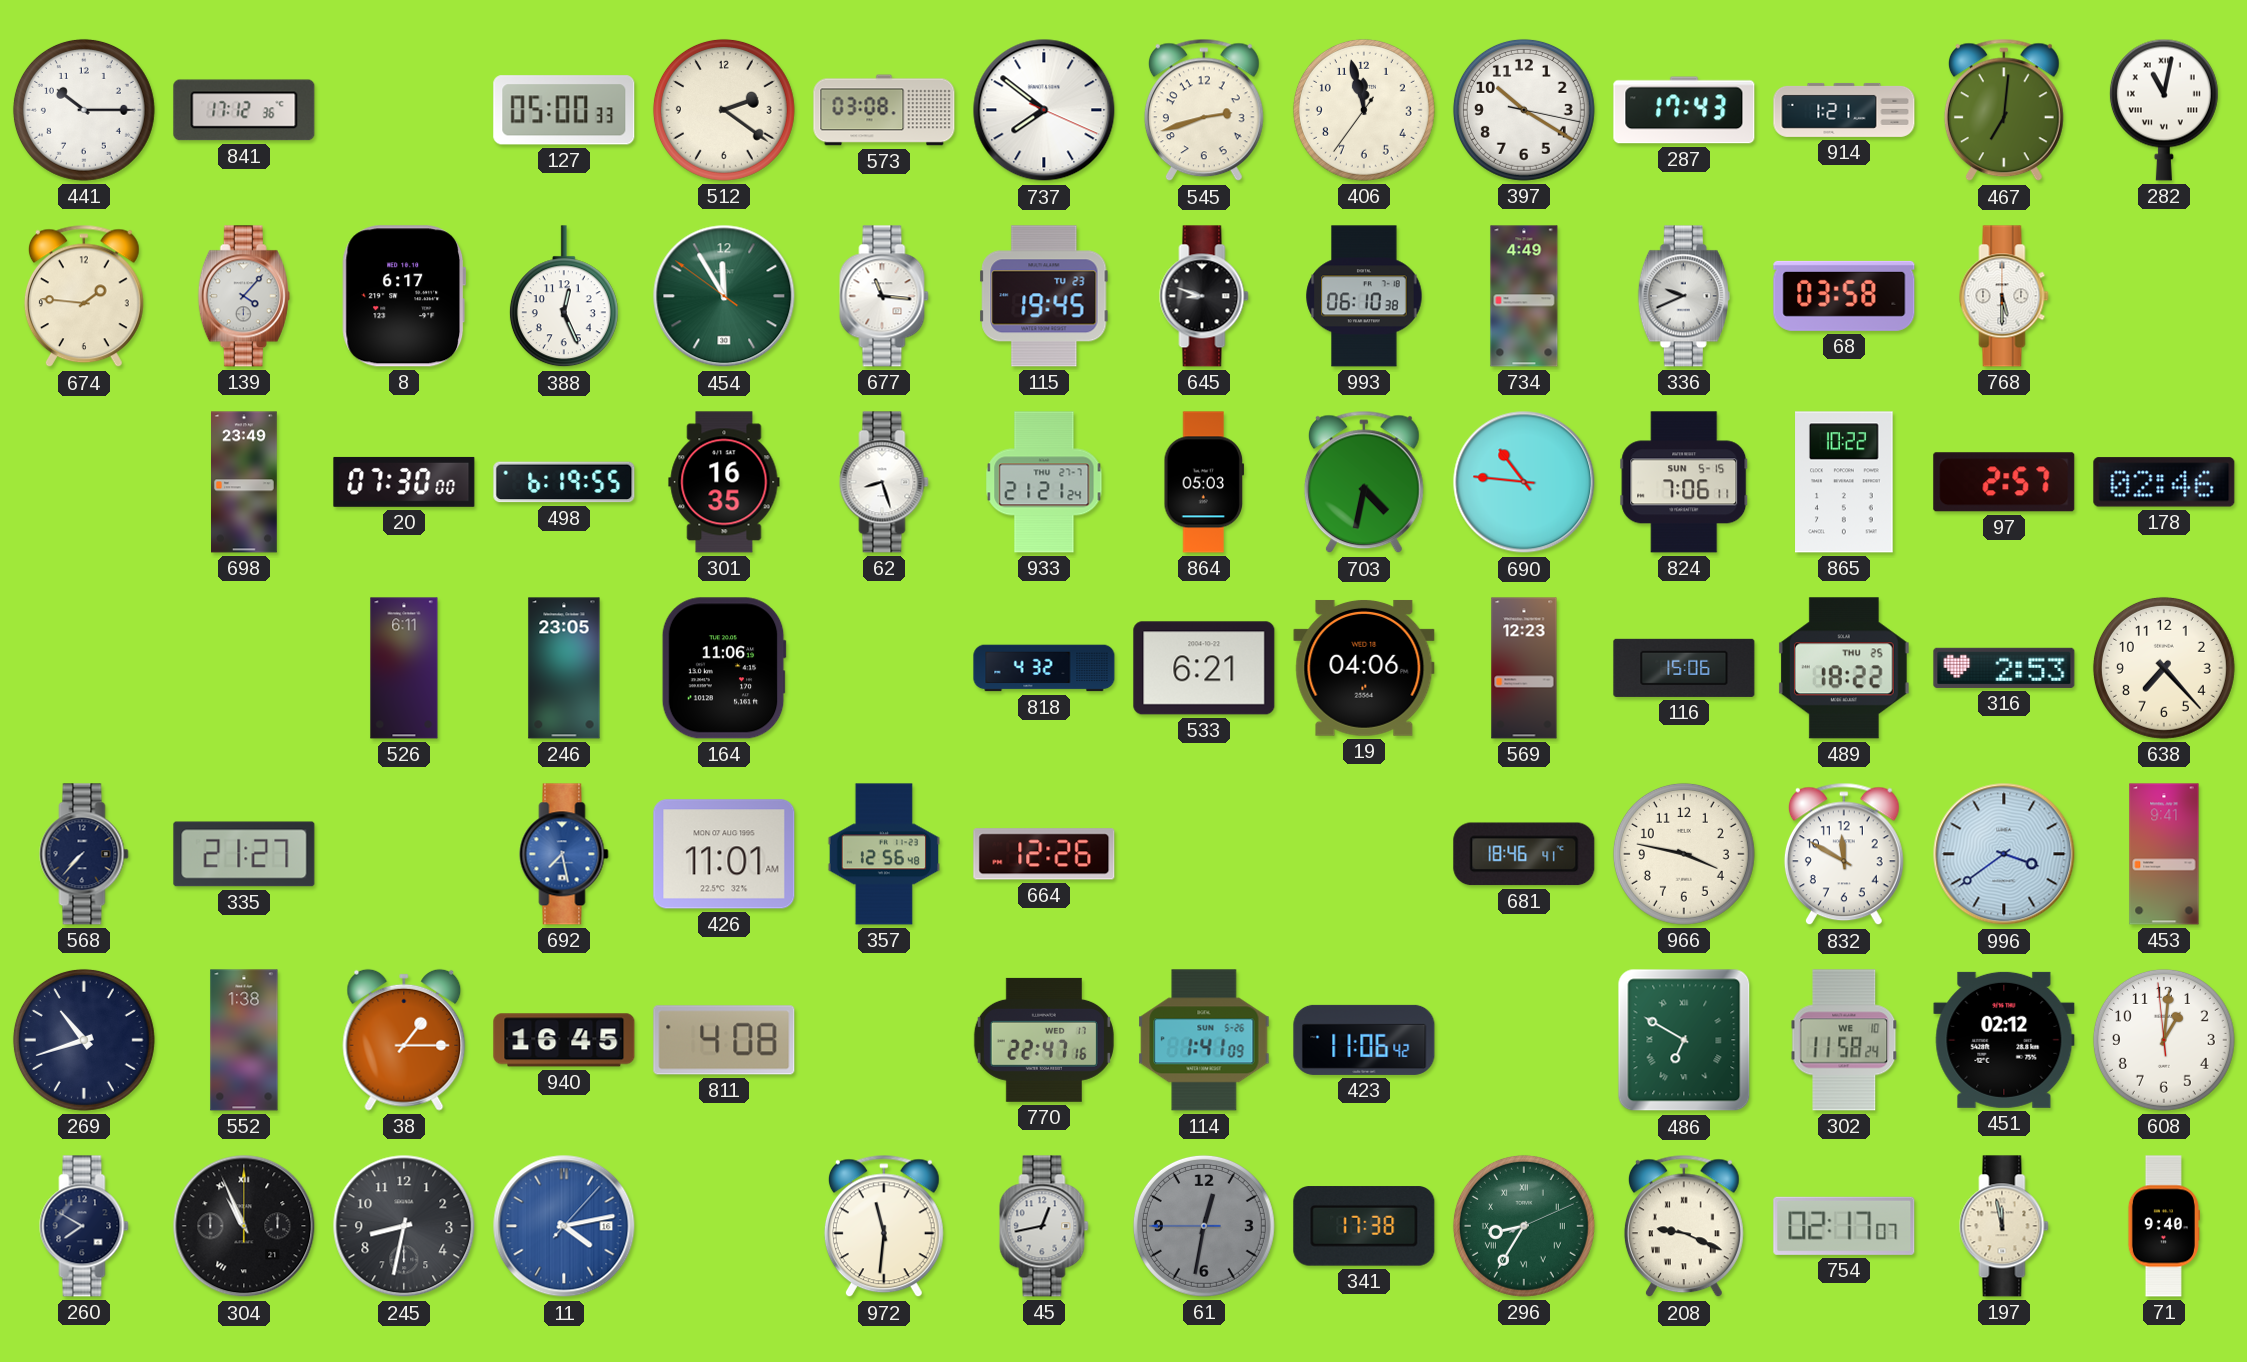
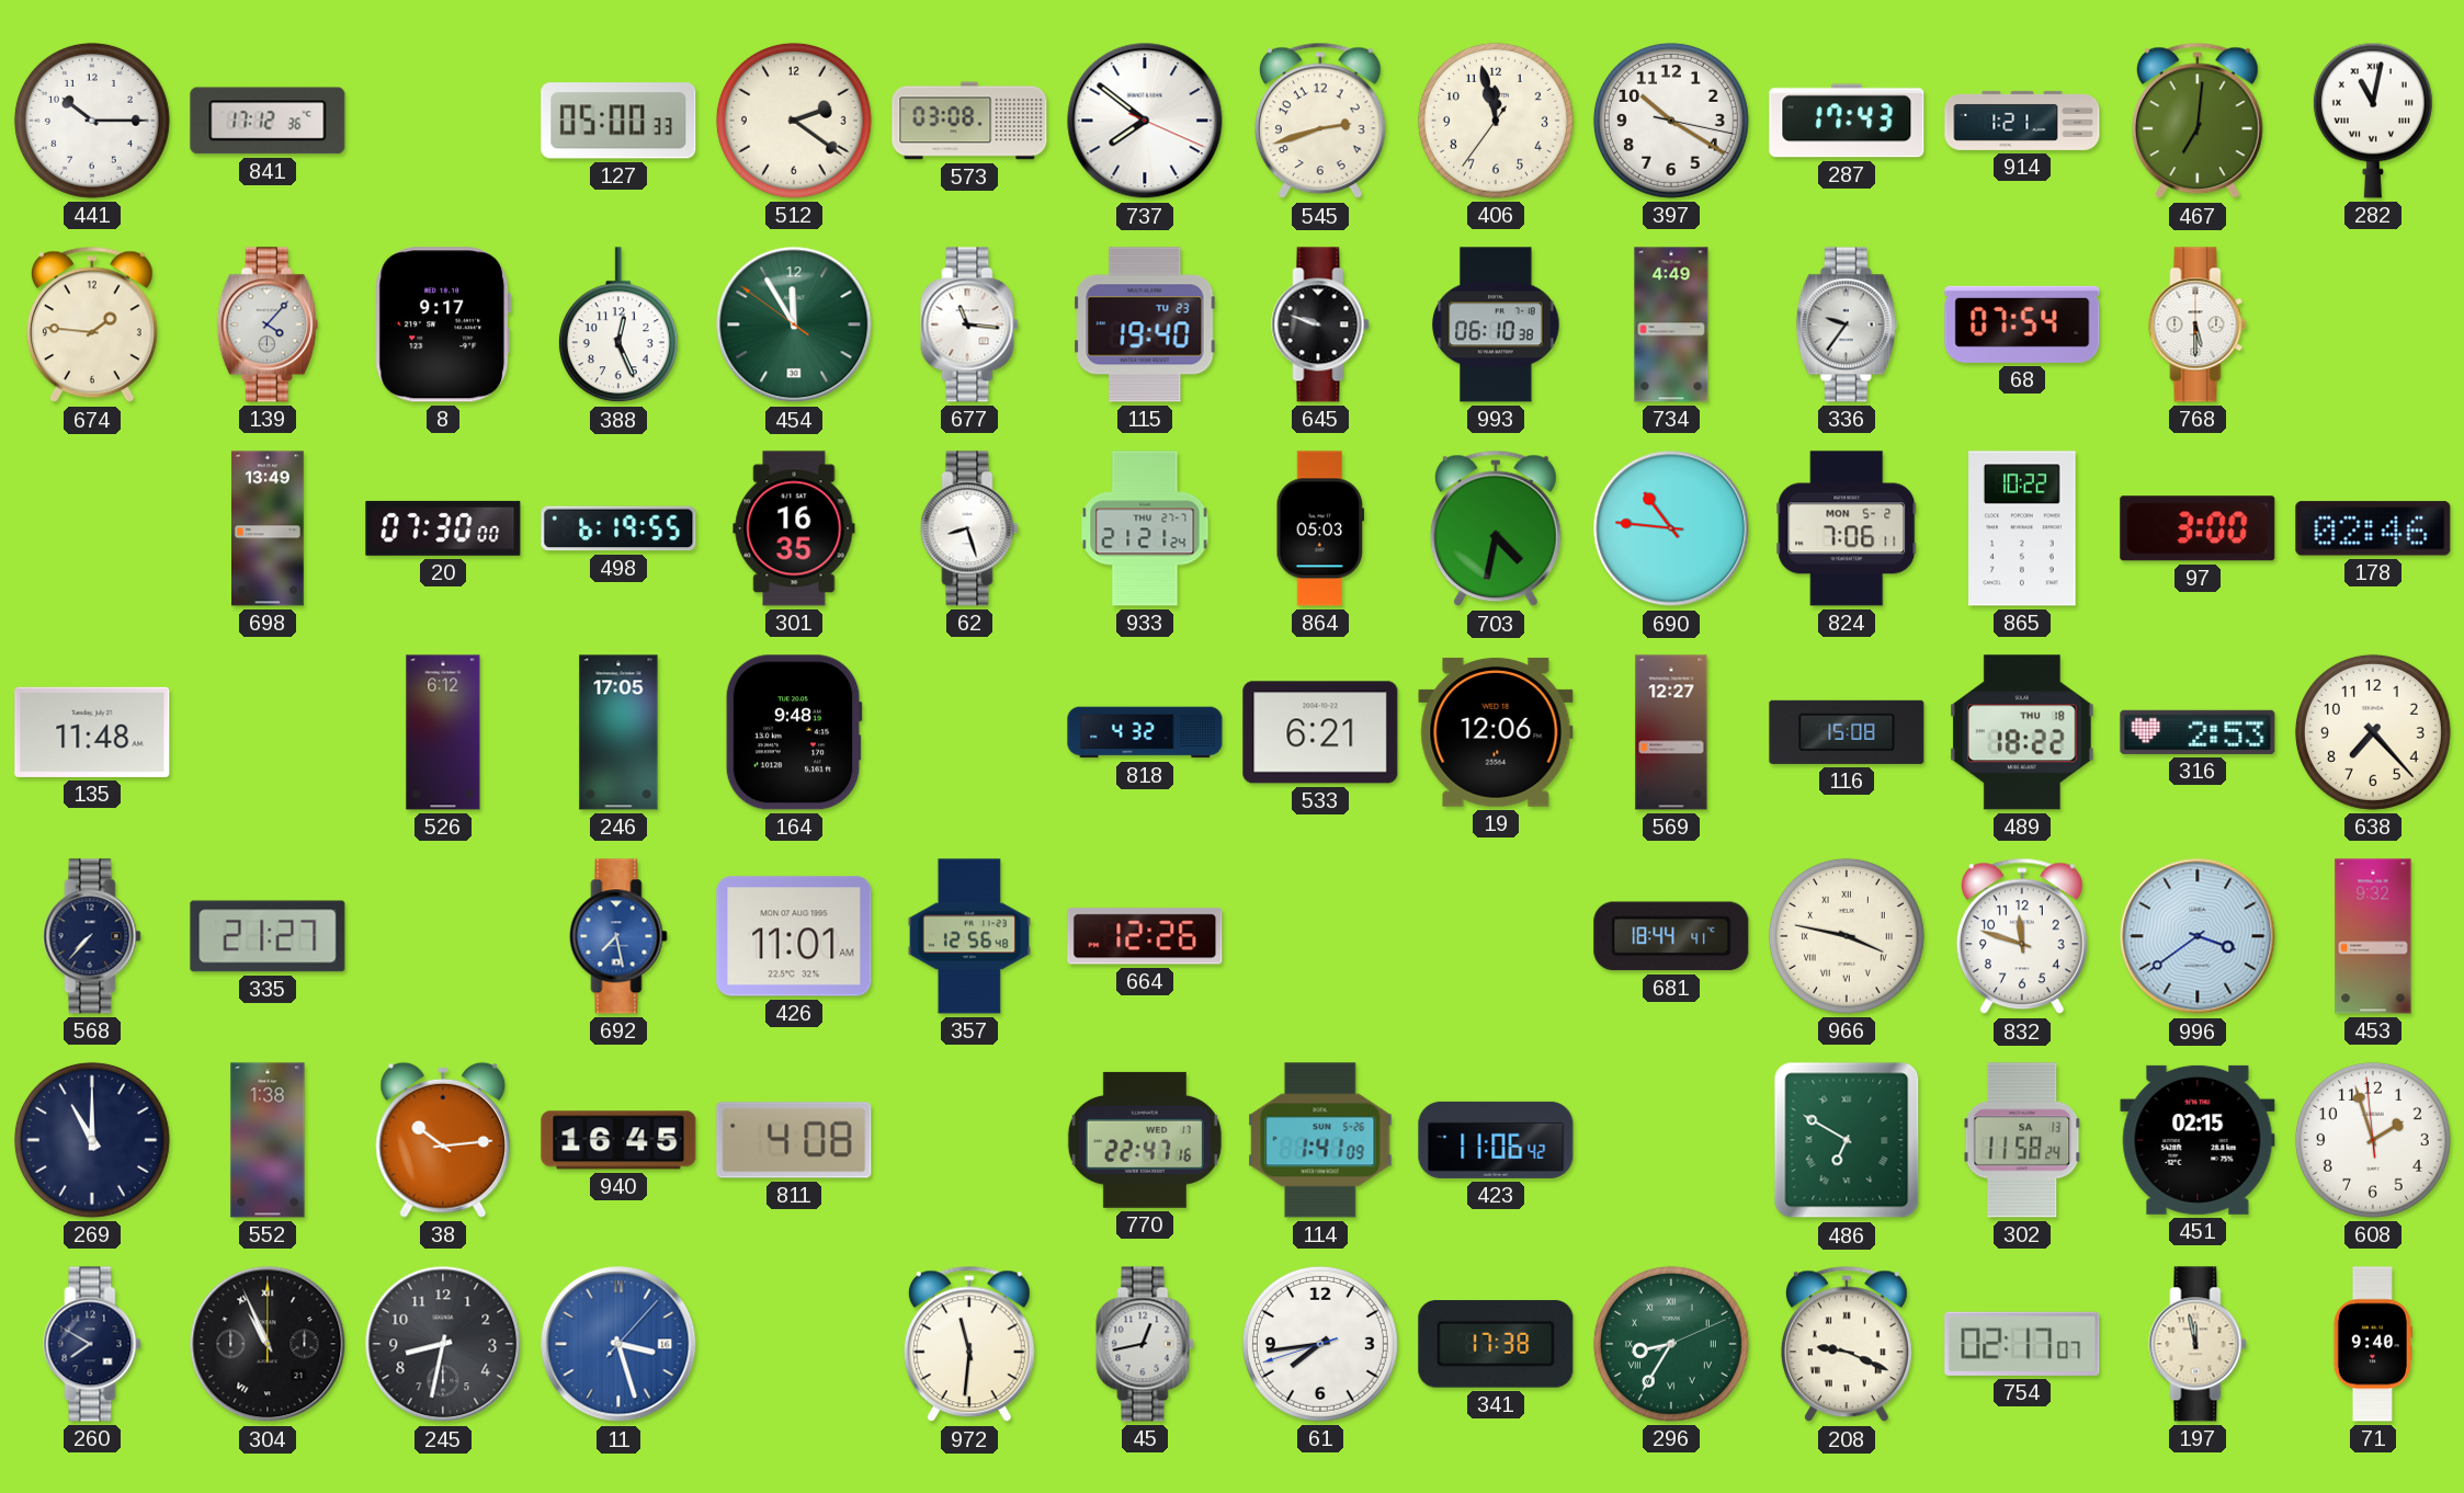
8: 6:17 -> 9:17 (443, 324)
115: 19:45 -> 19:40 (1145, 324)
645: 8:48 -> 9:48 (1320, 324)
336: 9:41 -> 9:36 (1847, 324)
68: 03:58 -> 07:54 (2022, 324)
698: 23:49 -> 13:49 (269, 528)
824 date: SUN 5-15 -> MON 5-2 (1847, 528)
97: 2:57 -> 3:00 (2198, 528)
135: none -> 11:48 (92, 732)
526: 6:11 -> 6:12 (443, 732)
246: 23:05 -> 17:05 (618, 732)
164: 11:06 -> 9:48 (794, 732)
19: 04:06 -> 12:06 (1496, 732)
569: 12:23 -> 12:27 (1671, 732)
116: 15:06 -> 15:08 (1847, 732)
489 date: THU 25 -> THU 18 (2022, 732)
681: 18:46 -> 18:44 (1671, 936)
966 numerals: Arabic -> Roman (1847, 936)
832: 11:50 -> 11:48 (2022, 936)
453: 9:41 -> 9:32 (2373, 936)
269: 10:42 -> 11:00 (92, 1140)
38: 1:15 -> 10:14 (443, 1140)
302 date: WE 10 -> SA 13 (2022, 1140)
451: 02:12 -> 02:15 (2198, 1140)
608: 1:00 -> 1:56 (2373, 1140)
11: 4:13 -> 3:27 (618, 1344)
61: 12:31 -> 7:43 (1320, 1344)
61 dial: grey -> white (1320, 1344)
